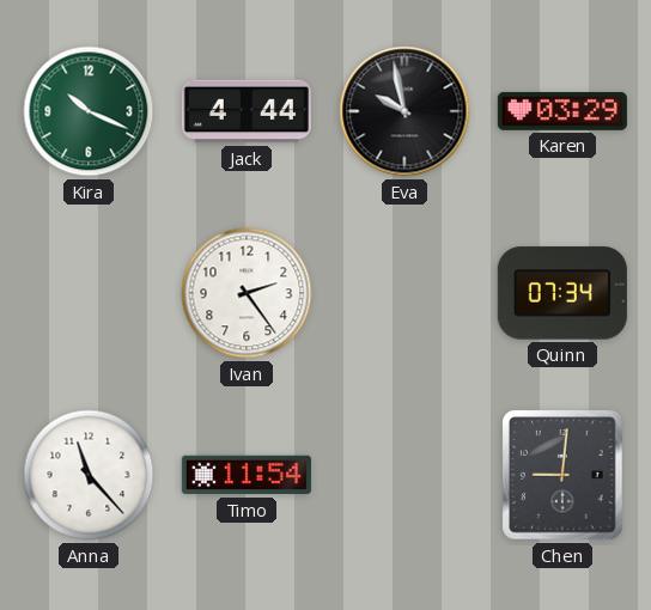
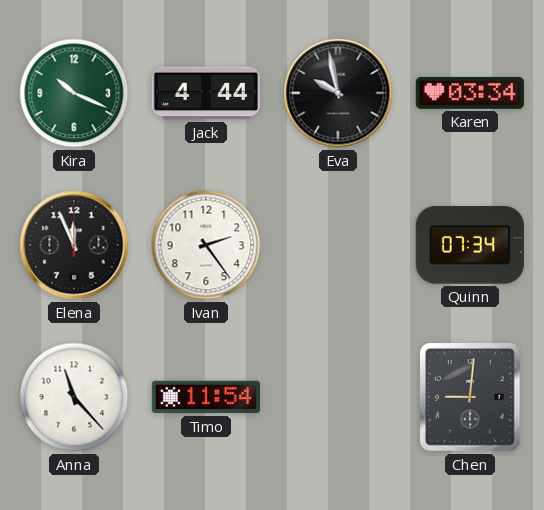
Karen: 03:29 -> 03:34 (470, 93)
Elena: none -> 11:56 (74, 245)
